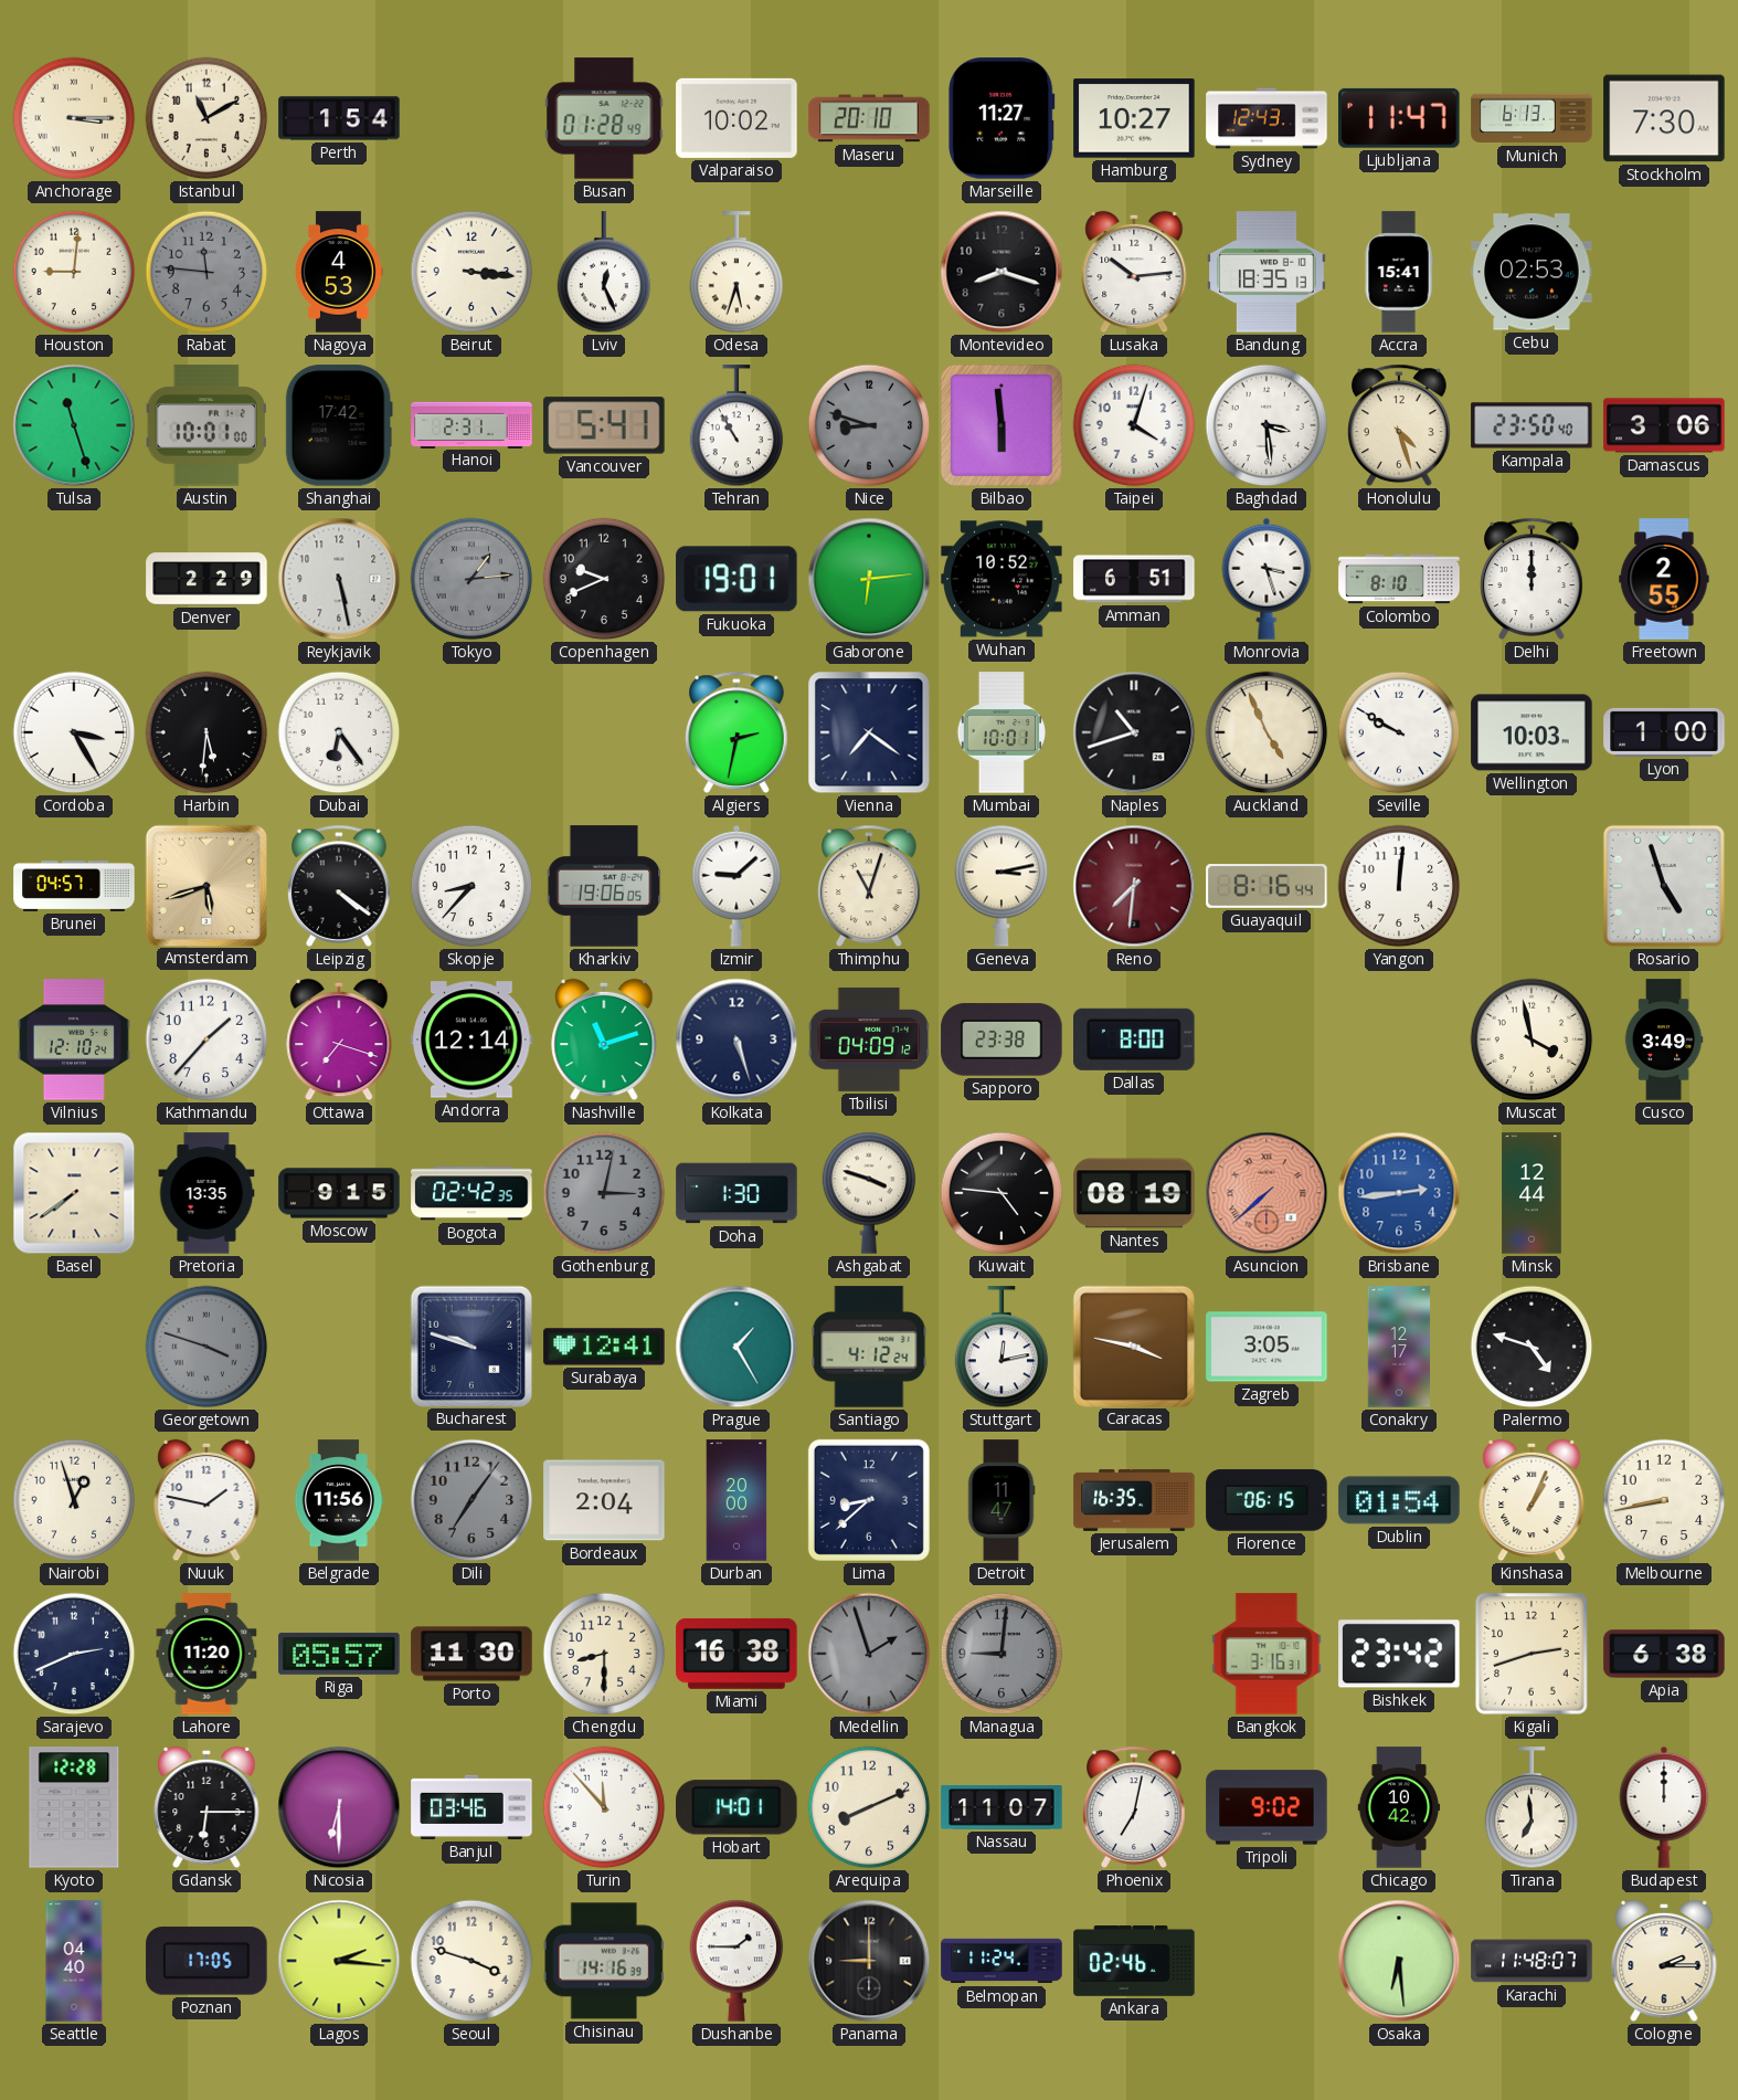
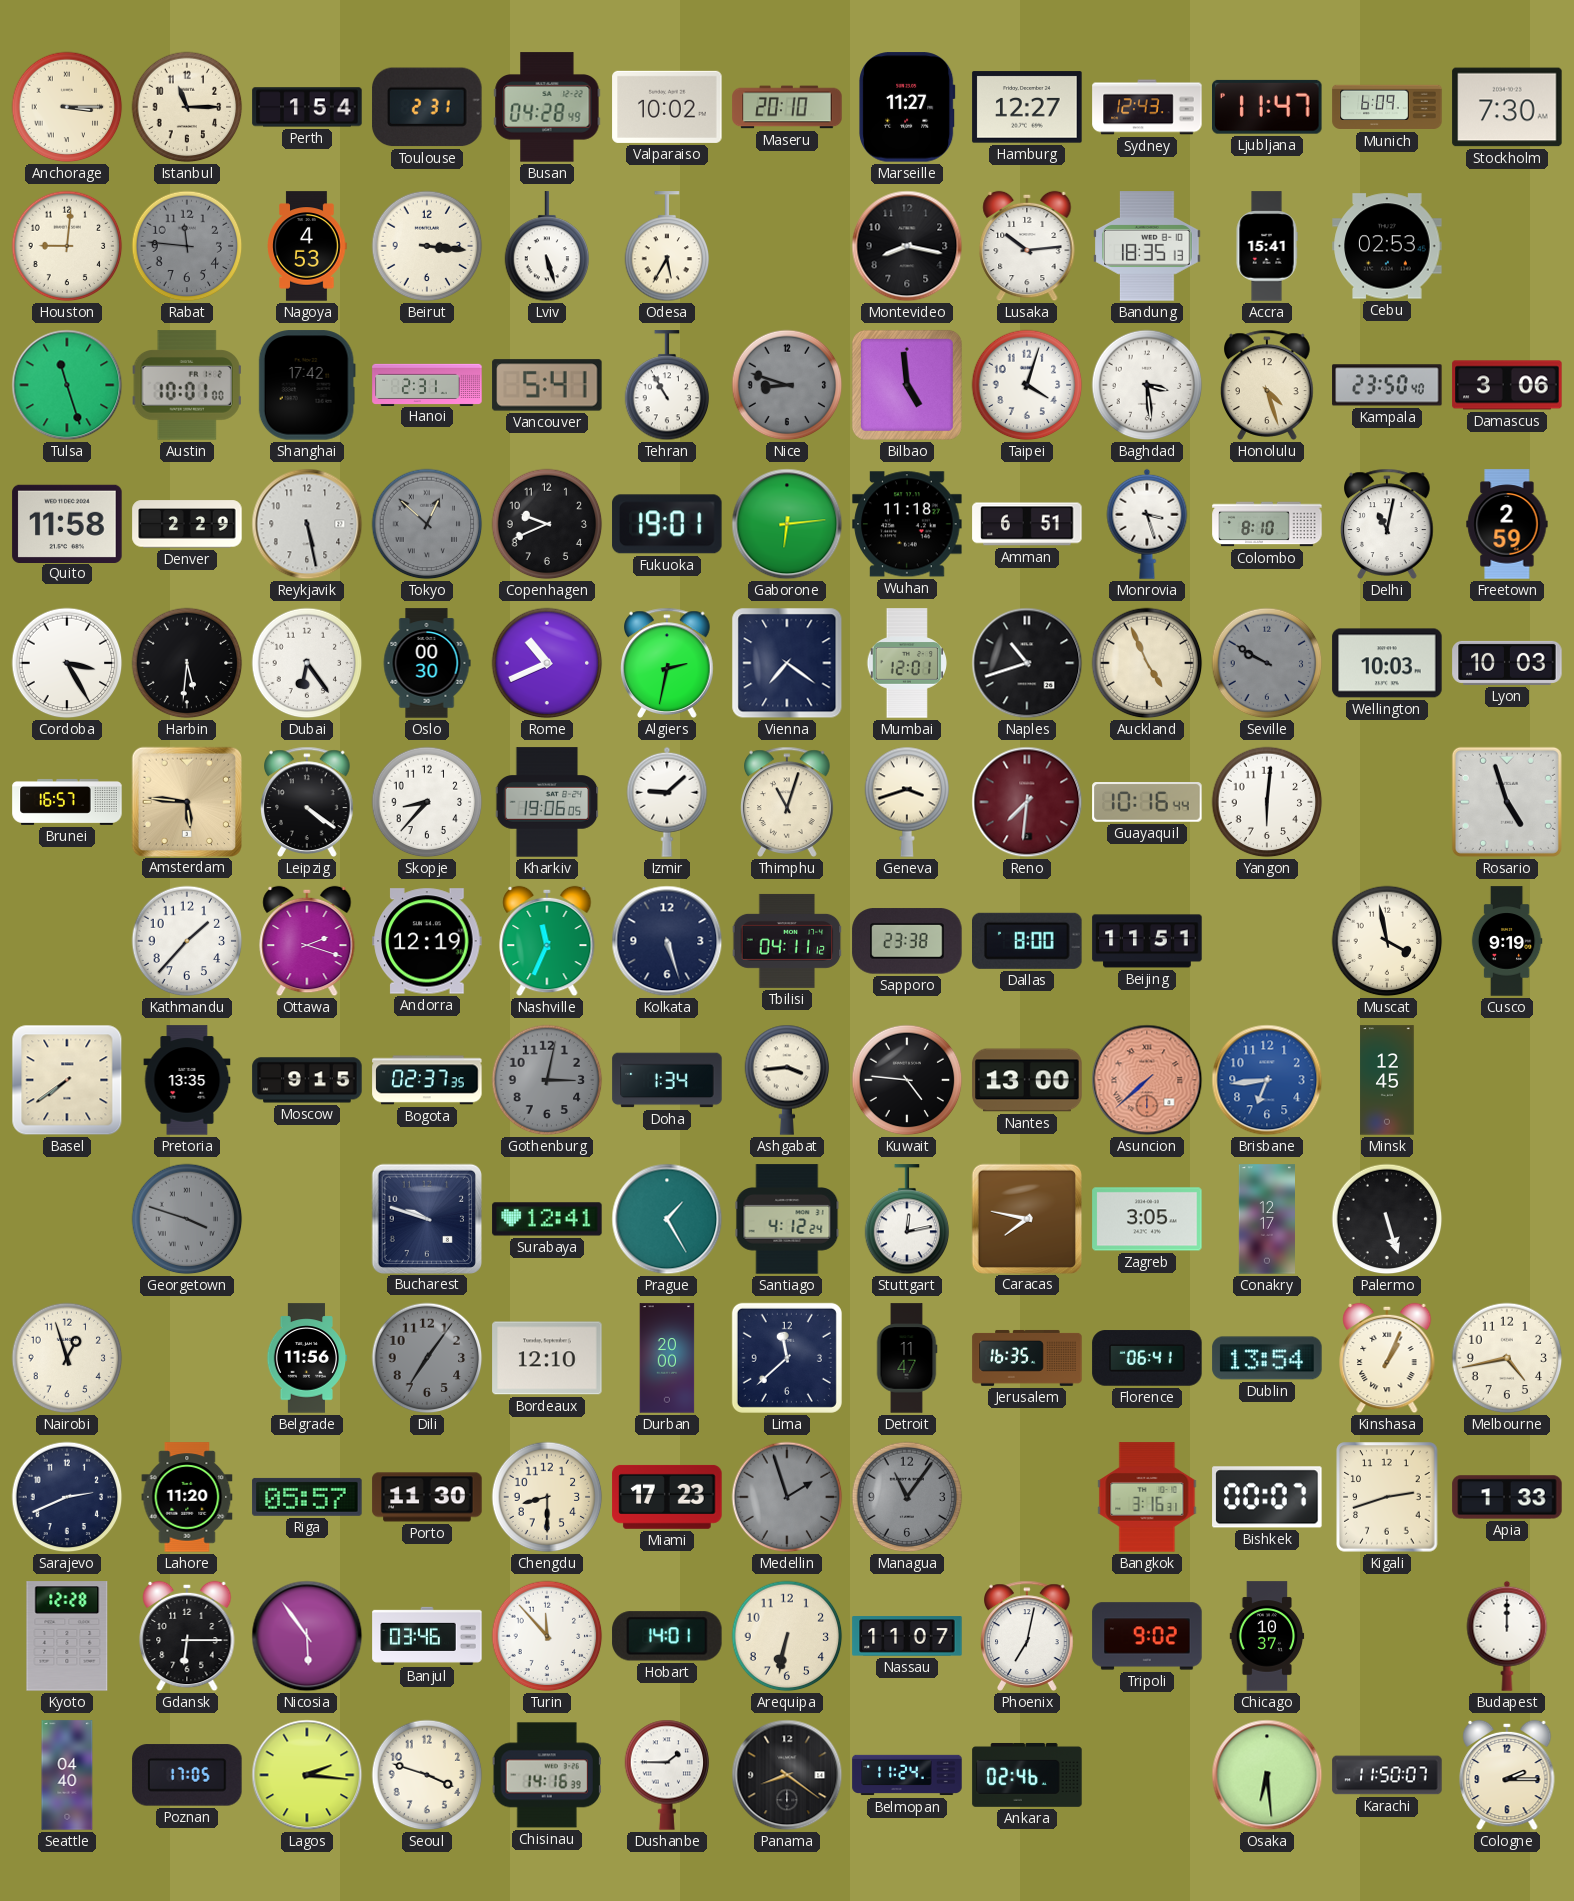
Istanbul: 11:10 -> 11:15 (187, 107)
Toulouse: none -> 2:31 (427, 107)
Busan: 01:28 -> 04:28 (547, 107)
Hamburg: 10:27 -> 12:27 (1027, 107)
Munich: 6:13 -> 6:09 (1387, 107)
Lviv: 12:26 -> 5:27 (547, 247)
Odesa: 5:33 -> 5:35 (667, 247)
Montevideo: 8:18 -> 8:17 (907, 246)
Bilbao: 5:59 -> 4:59 (907, 385)
Quito: none -> 11:58 (67, 523)
Tokyo: 1:14 -> 12:52 (427, 524)
Wuhan: 10:52 -> 11:18 (907, 524)
Delhi: 12:00 -> 11:02 (1388, 524)
Freetown: 2:55 -> 2:59 (1507, 524)
Oslo: none -> 00:30 (427, 663)
Rome: none -> 10:41 (547, 663)
Mumbai: 10:01 -> 12:01 (906, 663)
Seville dial: white -> grey (1267, 663)
Lyon: 1:00 -> 10:03 (1507, 663)
Brunei: 04:57 -> 16:57 (67, 802)
Amsterdam: 5:42 -> 5:46 (186, 801)
Geneva: 3:13 -> 3:42 (907, 802)
Guayaquil: 8:16 -> 10:16 (1147, 802)
Yangon: 12:01 -> 6:01 (1267, 802)
Vilnius: 12:10 -> none (74, 1040)
Ottawa: 7:18 -> 2:18 (307, 941)
Andorra: 12:14 -> 12:19 (427, 941)
Nashville: 11:12 -> 11:34 (547, 941)
Tbilisi: 04:09 -> 04:11 (787, 941)
Beijing: none -> 11:51 (1147, 941)
Cusco: 3:49 -> 9:19 (1507, 941)
Bogota: 02:42 -> 02:37 (427, 1080)
Doha: 1:30 -> 1:34 (667, 1080)
Ashgabat: 3:48 -> 3:44 (787, 1080)
Nantes: 08:19 -> 13:00 (1027, 1080)
Brisbane: 2:44 -> 6:44 (1267, 1080)
Minsk: 12:44 -> 12:45 (1387, 1080)
Caracas: 3:47 -> 7:47 (1026, 1218)
Palermo: 4:48 -> 5:27 (1387, 1219)
Nuuk: 1:47 -> none (206, 1500)
Bordeaux: 2:04 -> 12:10 (547, 1358)
Lima: 8:38 -> 11:38 (787, 1358)
Florence: 06:15 -> 06:41 (1147, 1358)
Dublin: 01:54 -> 13:54 (1267, 1358)
Melbourne: 8:43 -> 4:43 (1507, 1358)
Miami: 16:38 -> 17:23 (667, 1497)
Managua: 9:01 -> 11:06 (907, 1497)
Bishkek: 23:42 -> 00:07 (1267, 1497)
Apia: 6:38 -> 1:33 (1507, 1497)
Nicosia: 6:30 -> 5:54 (307, 1636)
Arequipa: 8:11 -> 6:32 (787, 1636)
Chicago: 10:42 -> 10:37 (1267, 1636)
Tirana: 6:59 -> none (1532, 1808)
Panama: 9:00 -> 8:21 (787, 1775)
Karachi: 11:48 -> 11:50 (1387, 1775)
